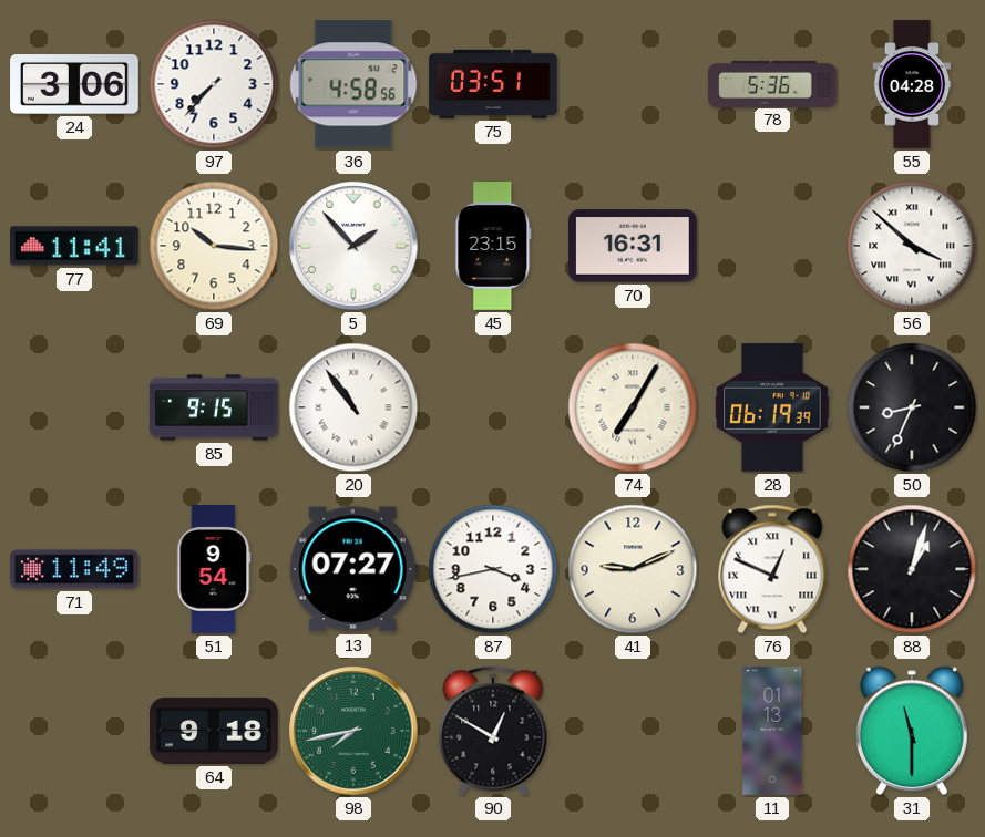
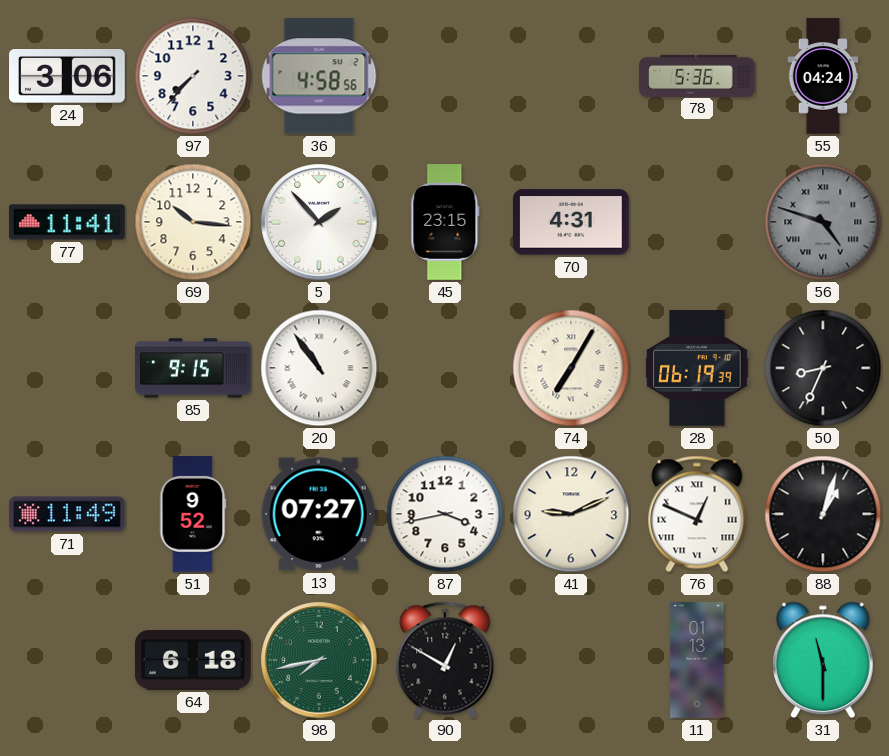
75: 03:51 -> none (493, 84)
55: 04:28 -> 04:24 (823, 76)
70: 16:31 -> 4:31 (572, 222)
56: 3:52 -> 4:48 (823, 222)
56 dial: white -> grey (823, 222)
51: 9:54 -> 9:52 (193, 514)
64: 9:18 -> 6:18 (194, 660)
